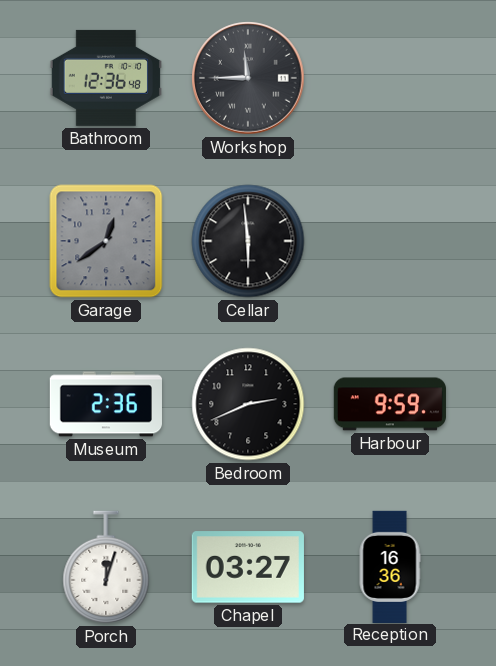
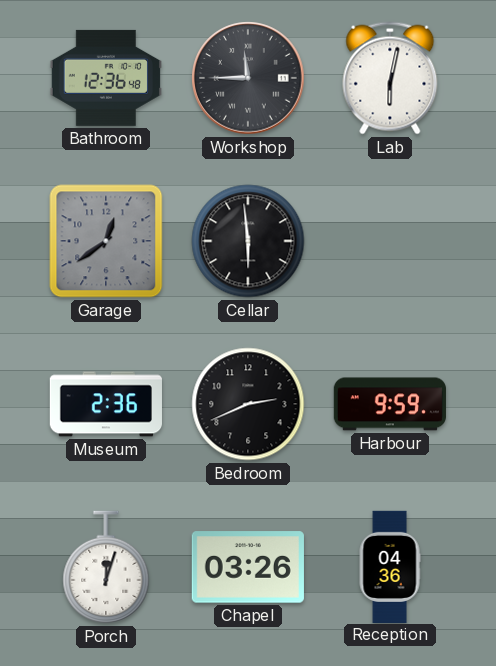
Lab: none -> 6:02 (390, 78)
Chapel: 03:27 -> 03:26 (248, 567)
Reception: 16:36 -> 04:36 (390, 566)
